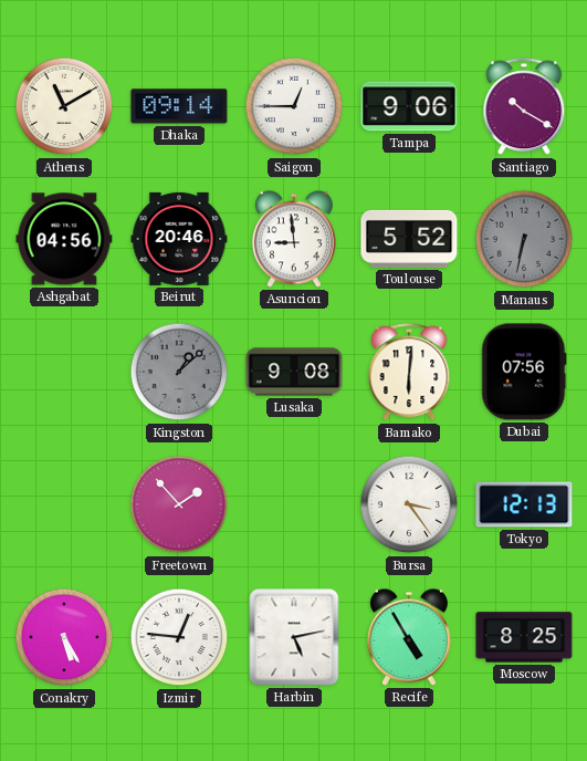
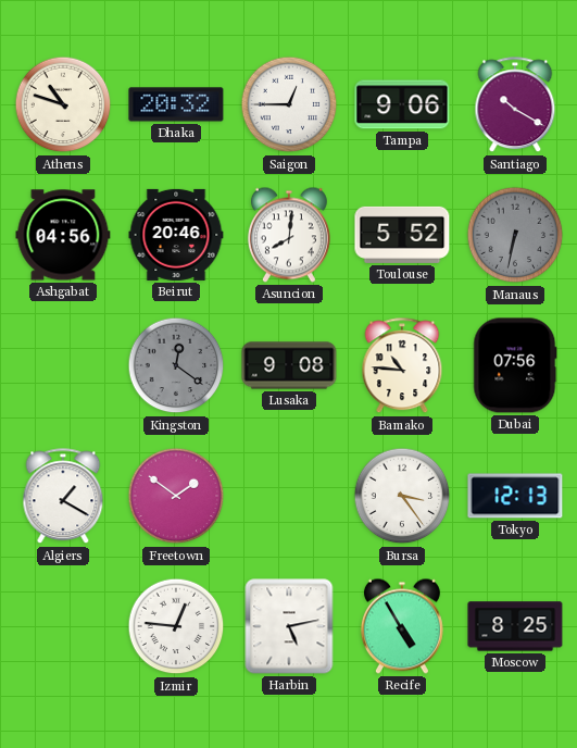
Athens: 11:10 -> 10:48 (63, 104)
Dhaka: 09:14 -> 20:32 (176, 104)
Asuncion: 8:59 -> 8:01 (289, 235)
Kingston: 1:08 -> 12:21 (176, 365)
Bamako: 6:01 -> 10:46 (402, 366)
Algiers: none -> 1:20 (63, 497)
Freetown: 1:53 -> 1:51 (176, 496)
Conakry: 5:25 -> none (64, 637)
